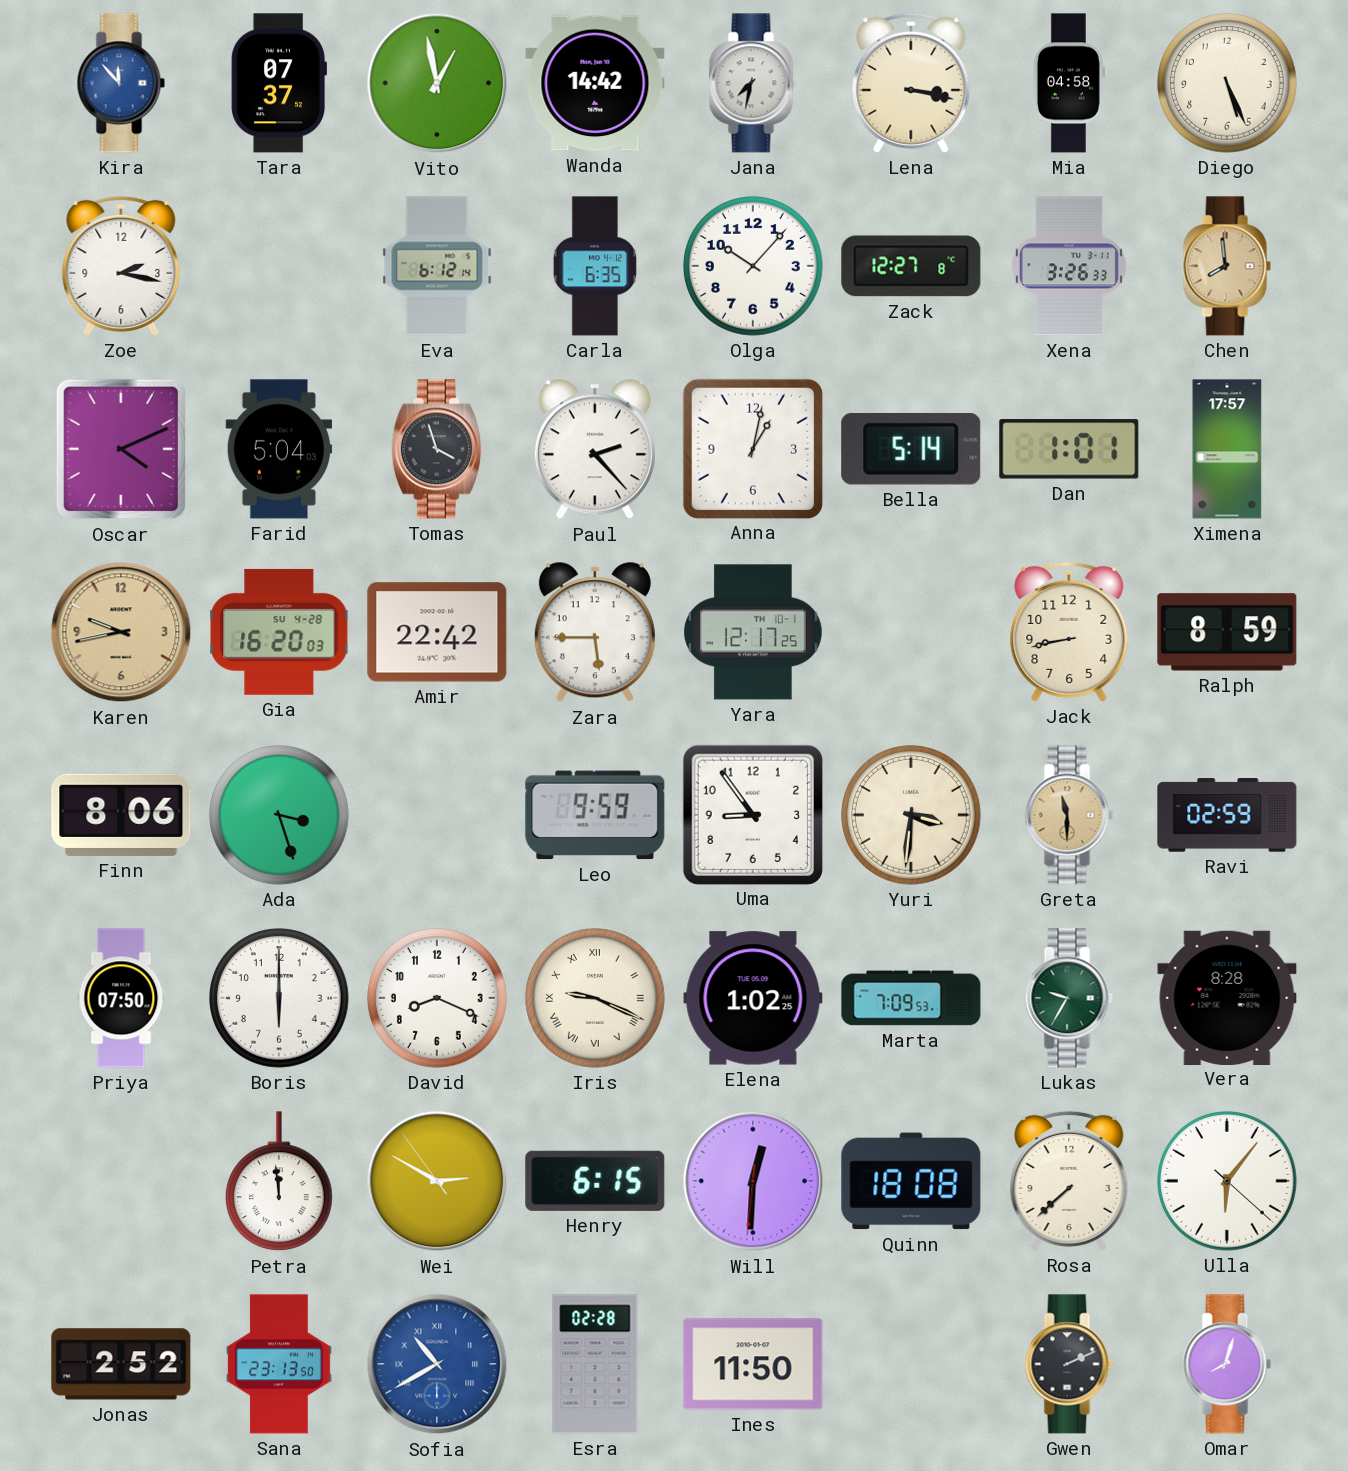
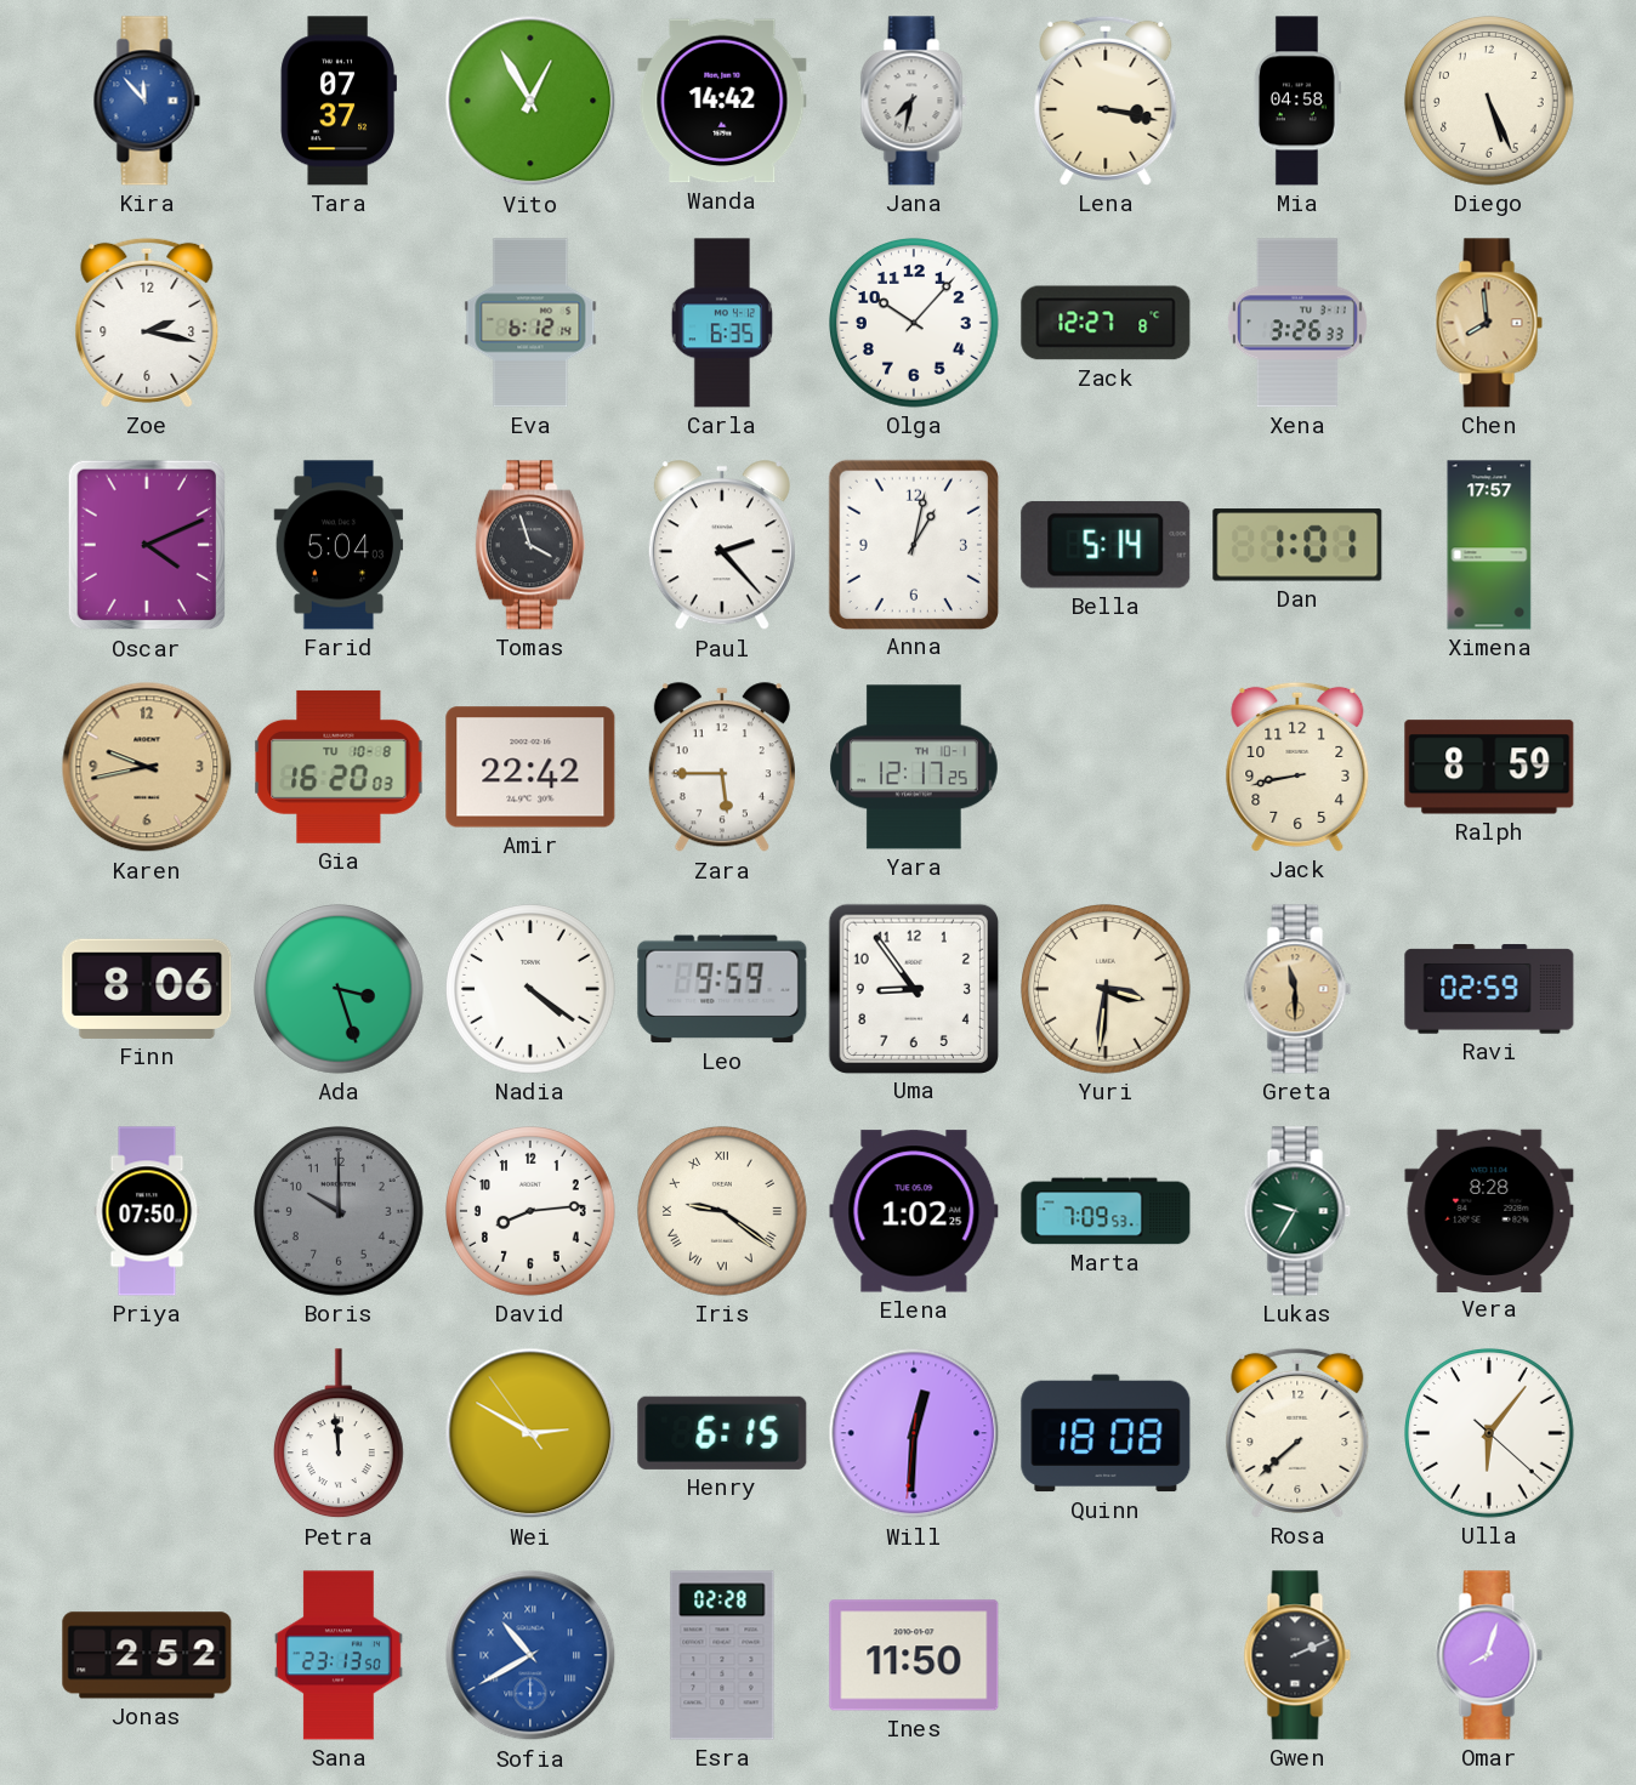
Vito: 12:58 -> 12:55 (530, 101)
Gia date: SU 4-28 -> TU 10-8 (339, 767)
Nadia: none -> 4:21 (532, 990)
Boris: 6:00 -> 10:00 (340, 1212)
Boris dial: white -> grey (340, 1212)
David: 8:19 -> 8:14 (532, 1212)
Iris: 9:19 -> 9:21 (723, 1212)
